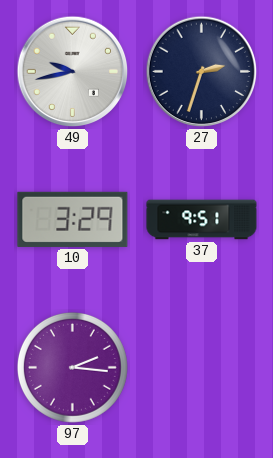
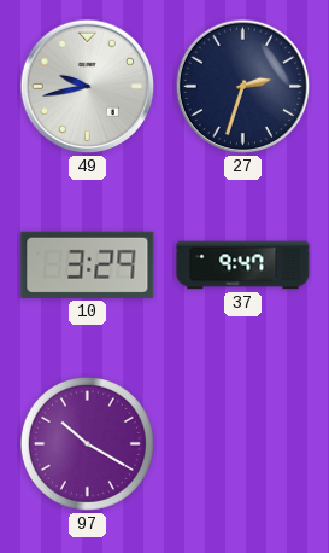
37: 9:51 -> 9:47 (243, 266)
97: 2:16 -> 10:20 (87, 443)
